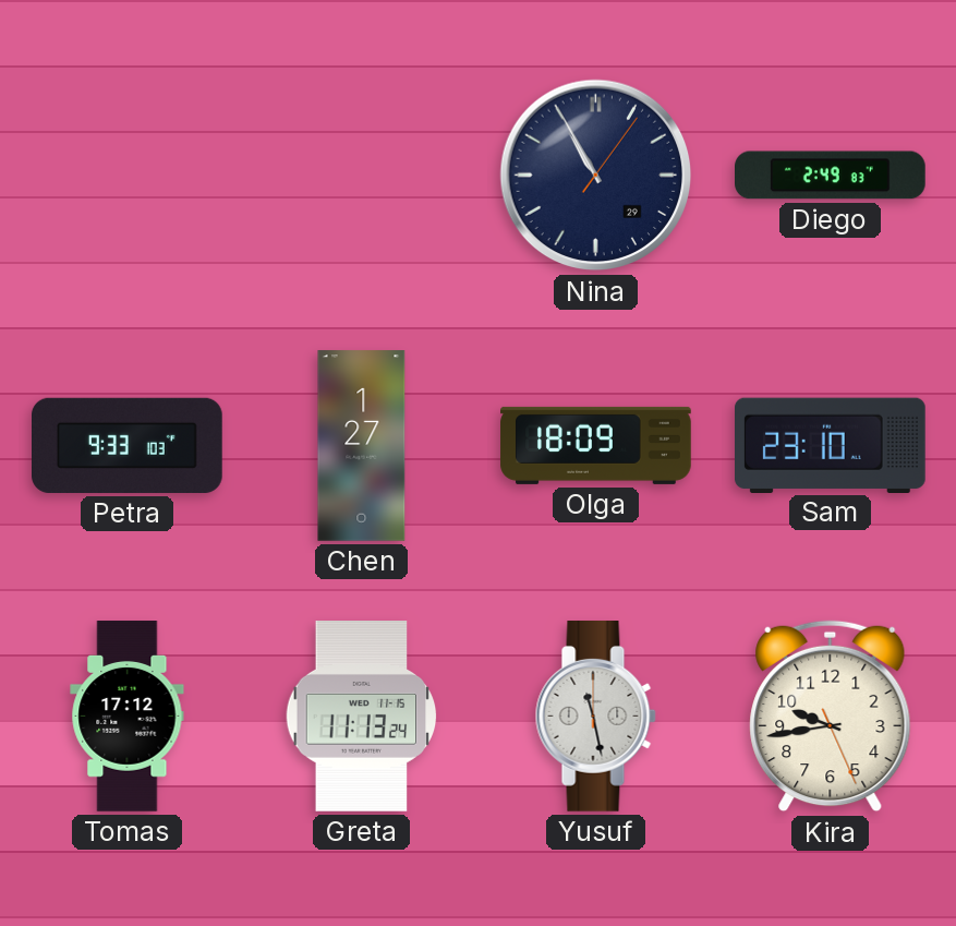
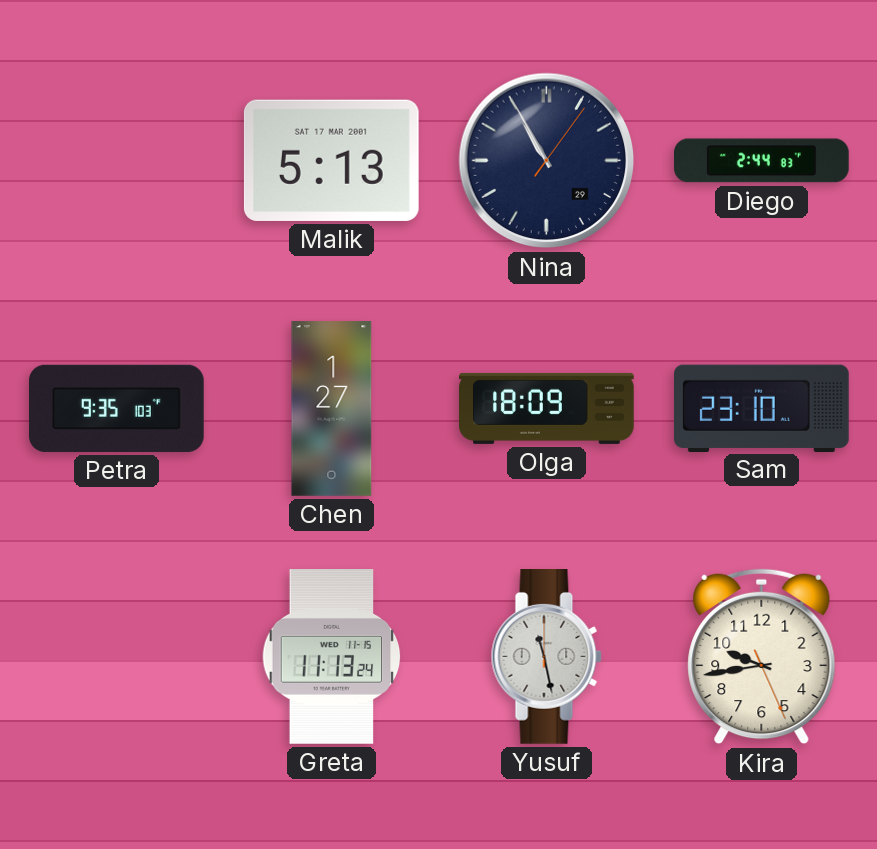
Malik: none -> 5:13 (331, 160)
Diego: 2:49 -> 2:44 (762, 161)
Petra: 9:33 -> 9:35 (117, 408)
Tomas: 17:12 -> none (128, 717)
